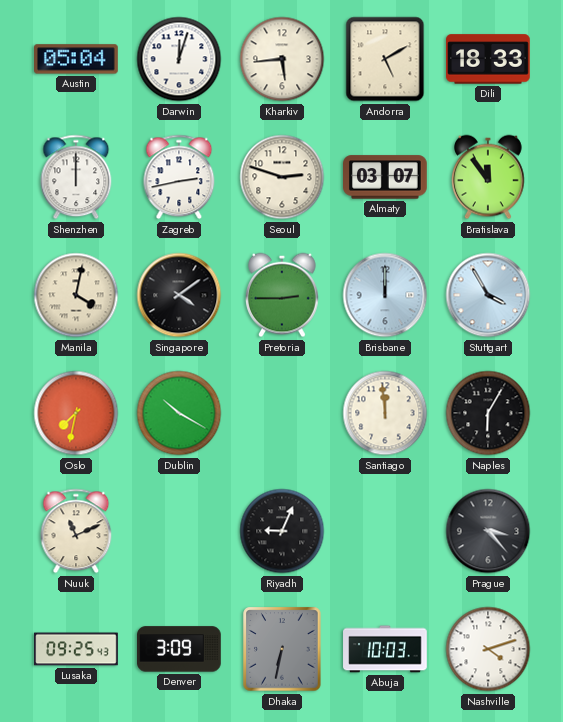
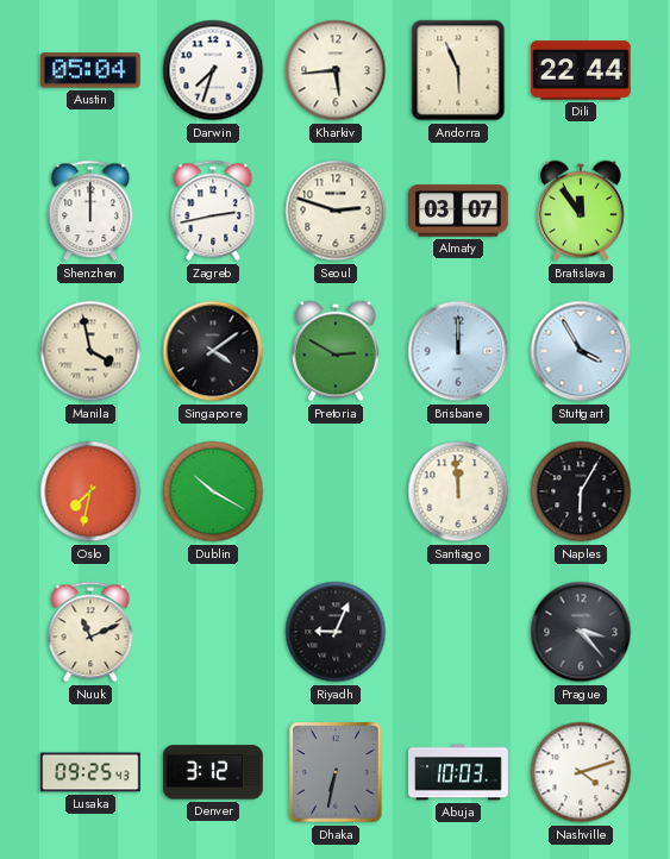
Darwin: 12:03 -> 7:33 (213, 70)
Andorra: 5:10 -> 5:56 (458, 70)
Dili: 18:33 -> 22:44 (581, 70)
Manila: 4:02 -> 3:58 (90, 351)
Pretoria: 2:45 -> 2:50 (337, 351)
Denver: 3:09 -> 3:12 (213, 772)
